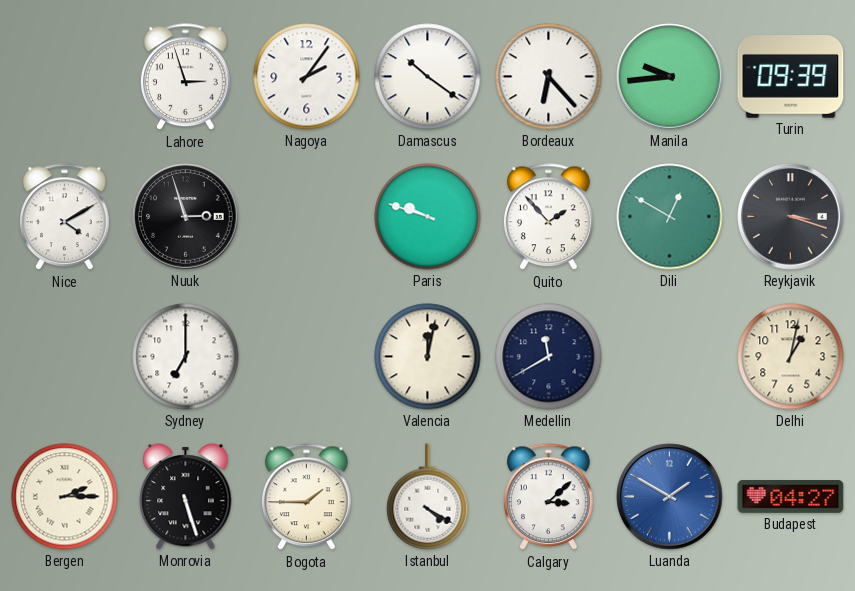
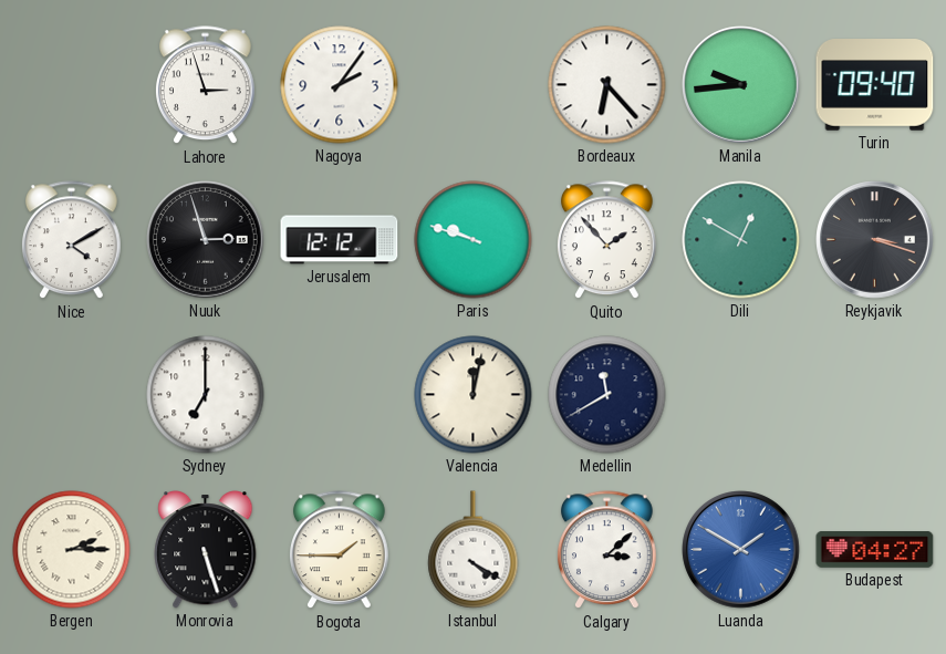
Damascus: 10:21 -> none (428, 77)
Turin: 09:39 -> 09:40 (875, 85)
Jerusalem: none -> 12:12 (340, 240)
Delhi: 1:02 -> none (791, 357)
